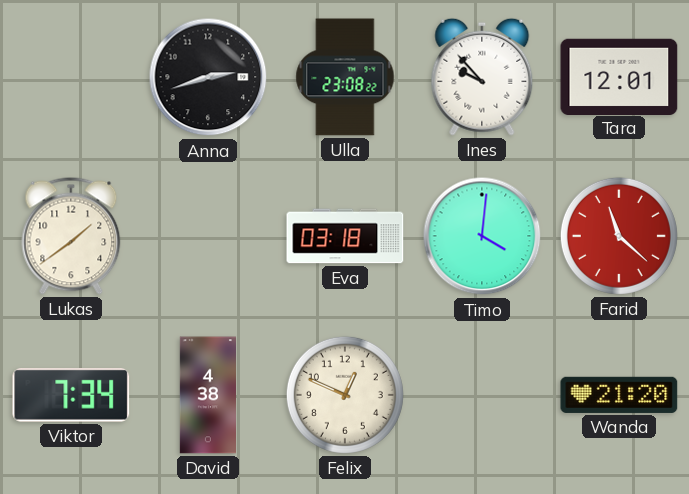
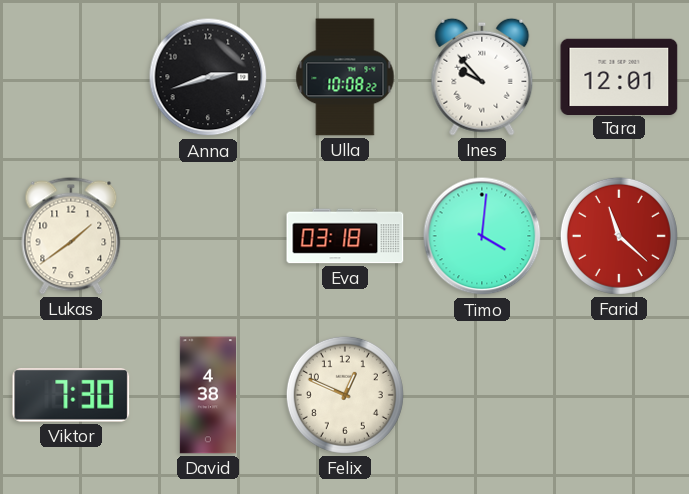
Ulla: 23:08 -> 10:08 (345, 77)
Viktor: 7:34 -> 7:30 (71, 396)
Wanda: 21:20 -> none (619, 395)
